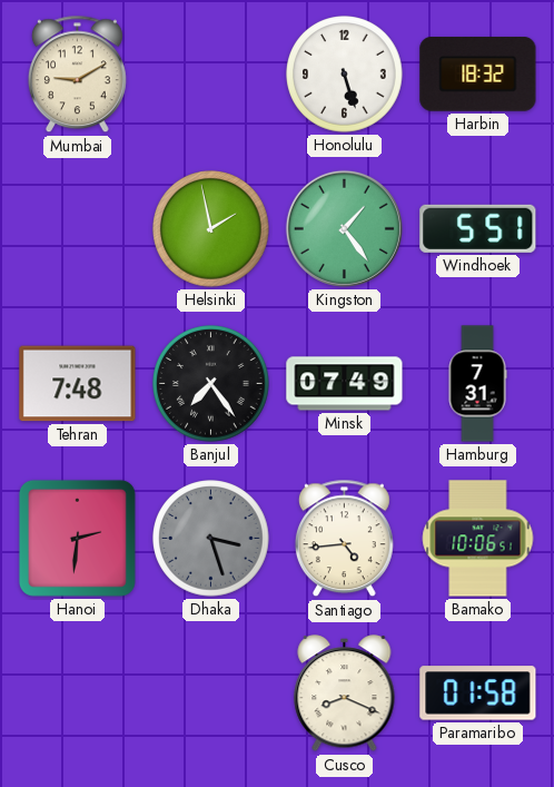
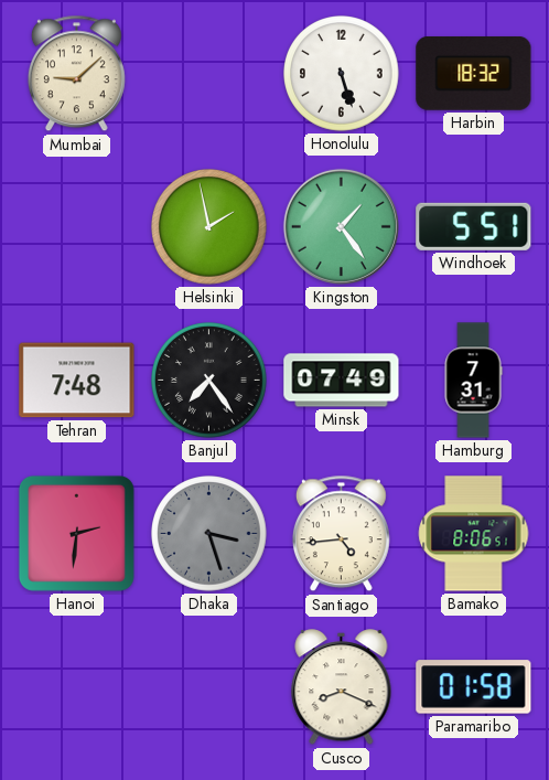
Mumbai: 9:10 -> 9:08 (76, 74)
Bamako: 10:06 -> 8:06 (474, 534)
